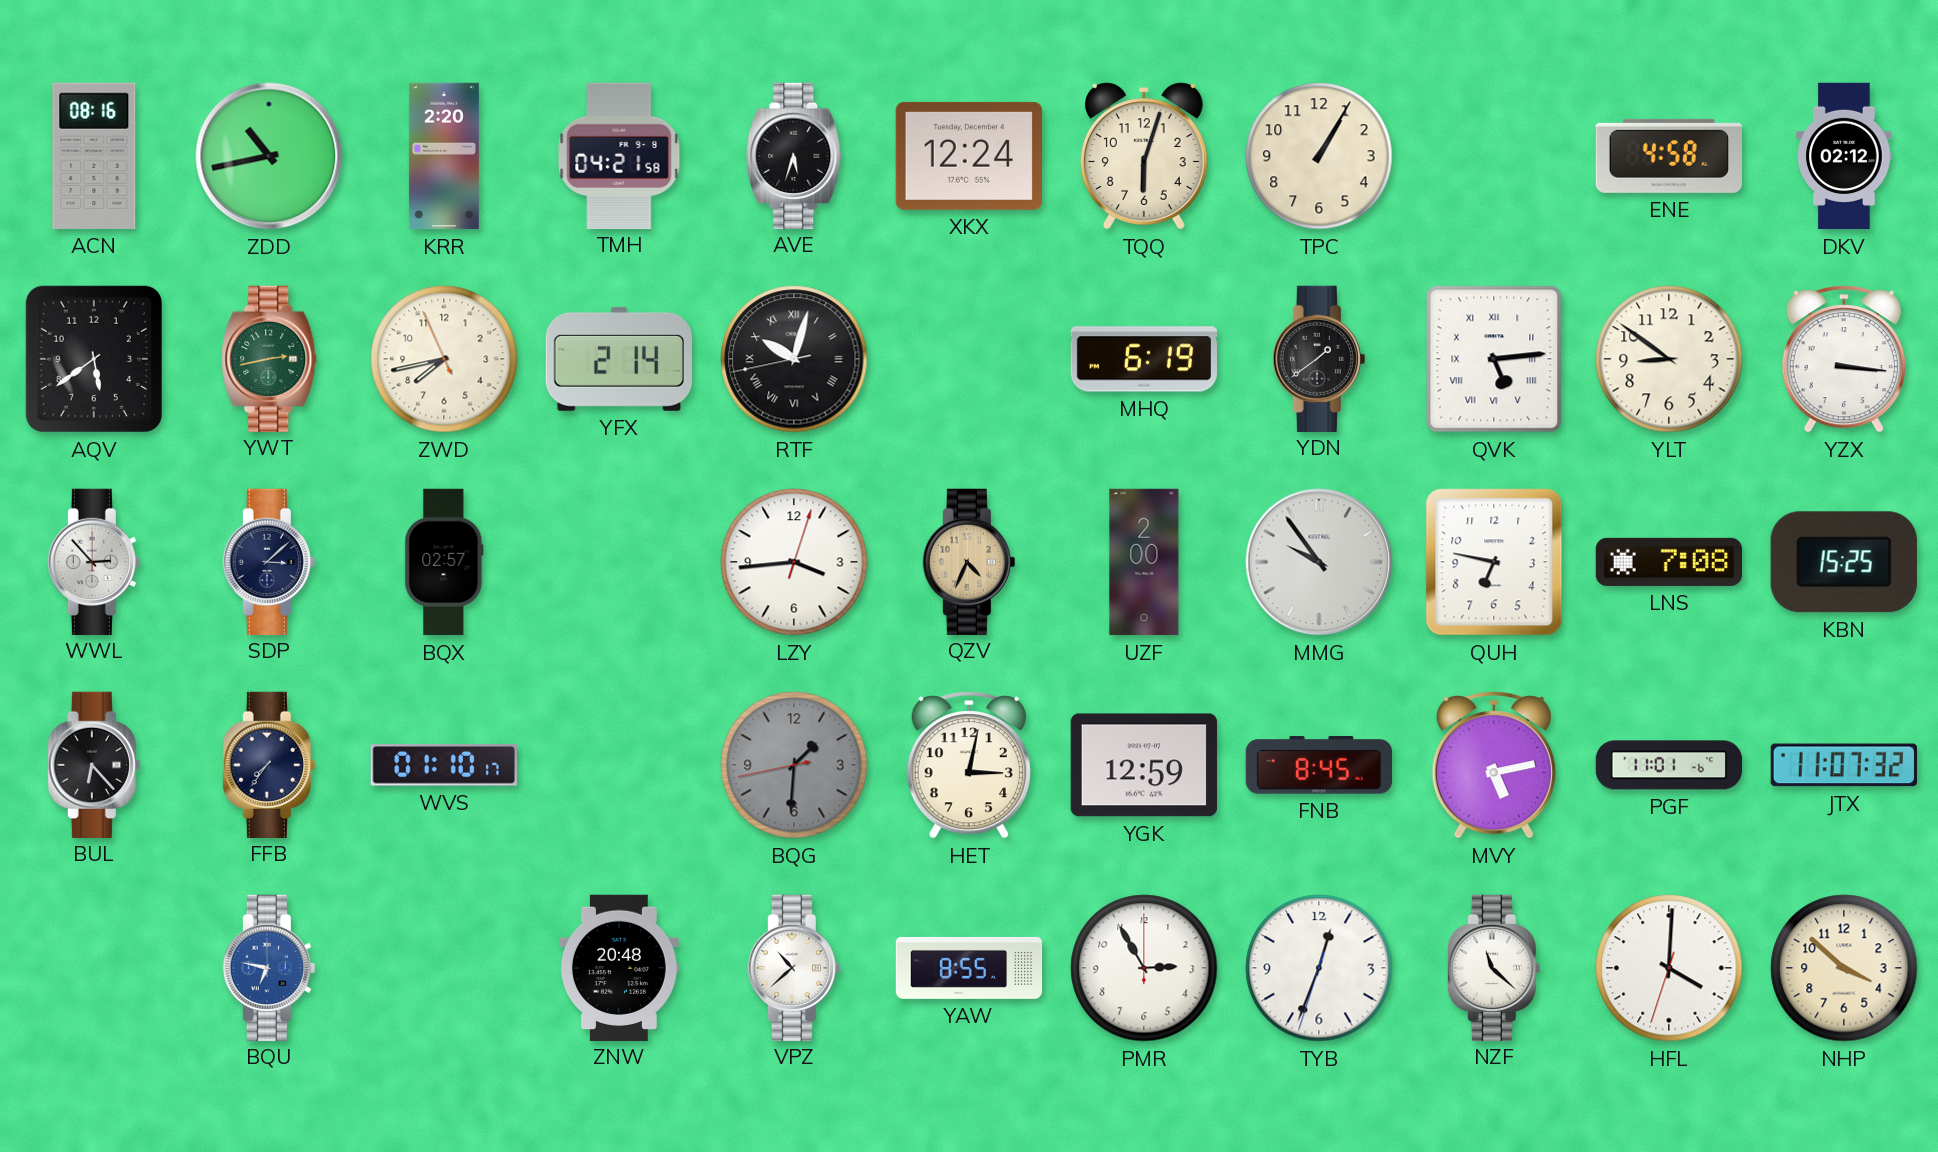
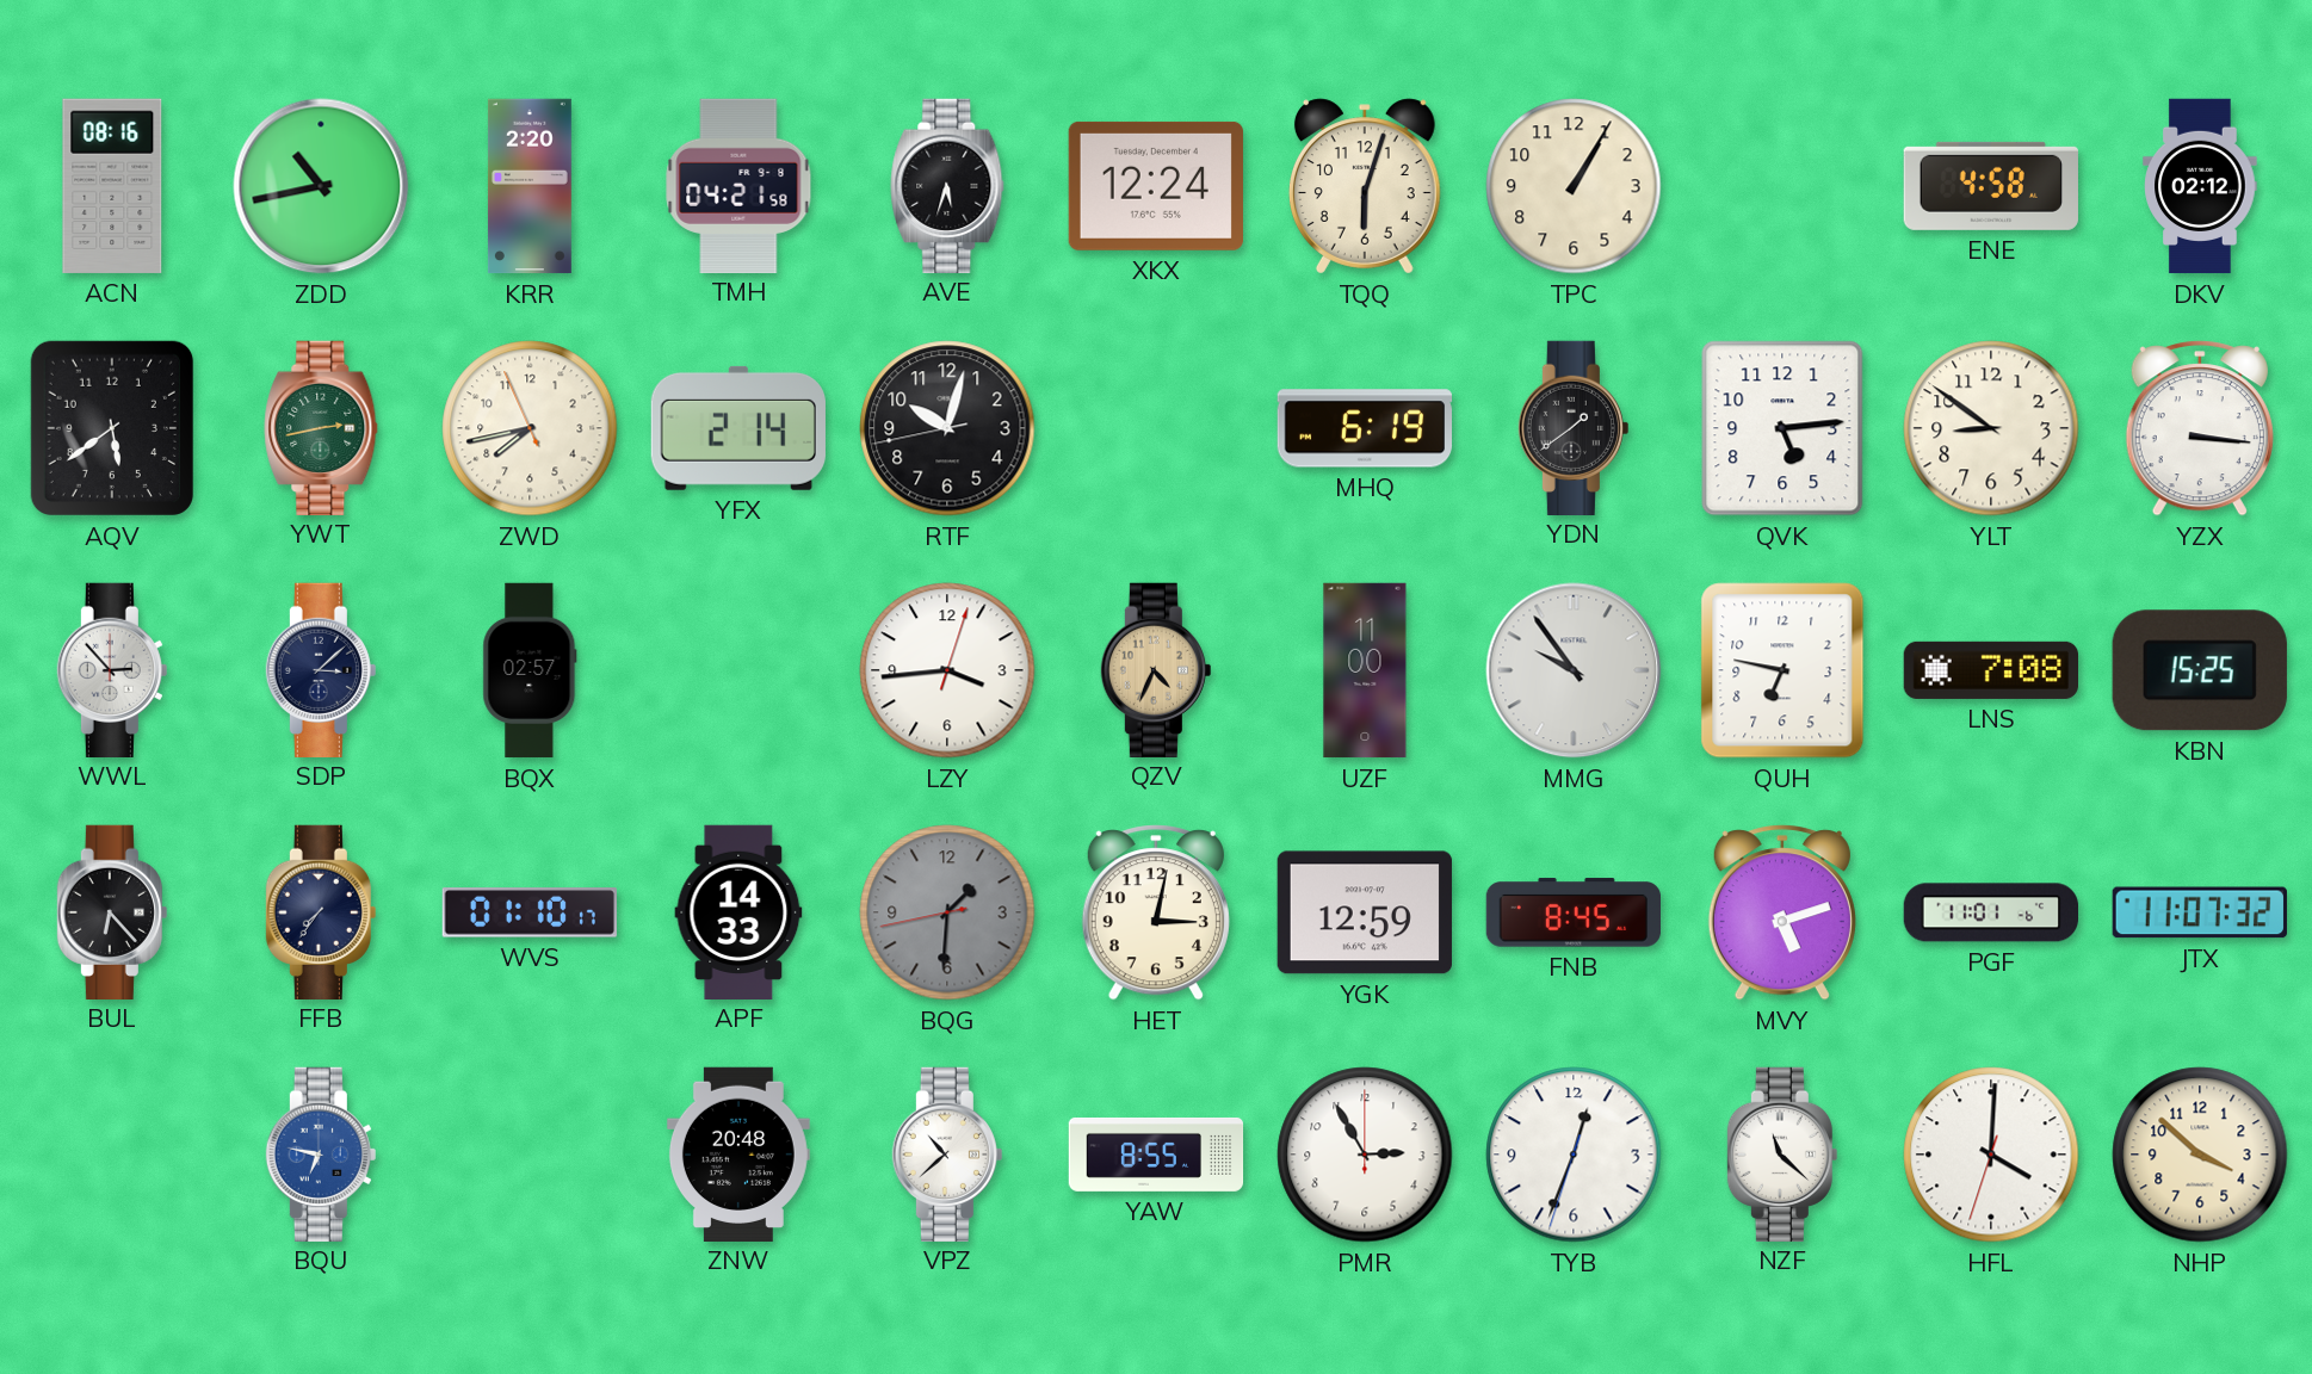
RTF numerals: Roman -> Arabic (947, 428)
QVK numerals: Roman -> Arabic (1782, 428)
UZF: 2:00 -> 11:00 (1365, 670)
APF: none -> 14:33 (738, 911)
MVY: 5:13 -> 5:12 (1782, 912)
